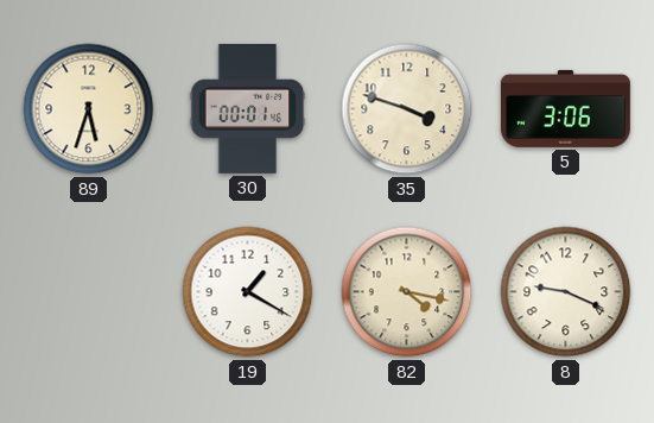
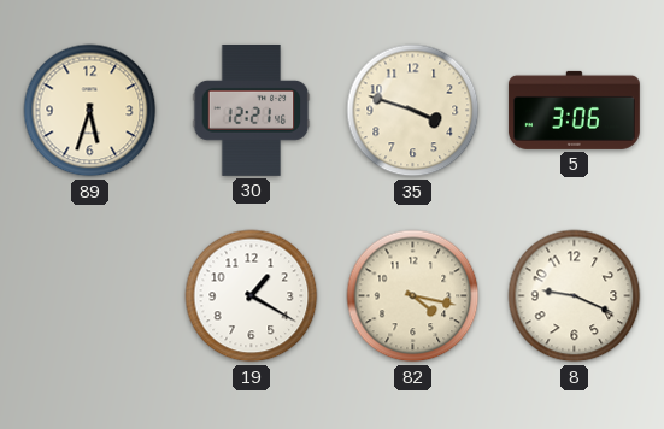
30: 00:01 -> 12:21 (252, 110)
